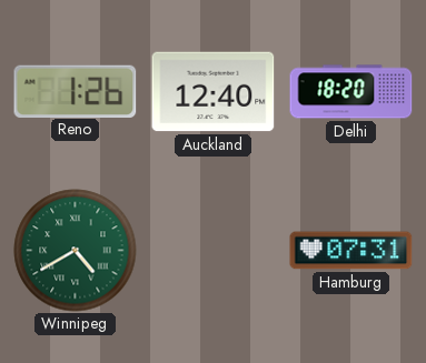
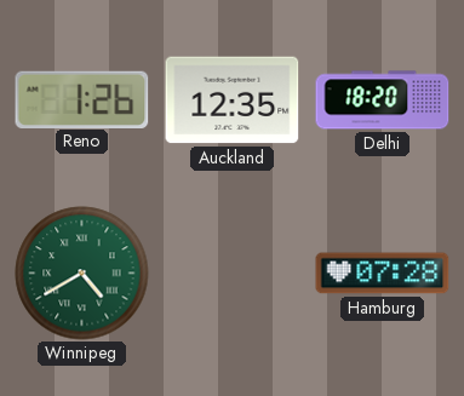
Auckland: 12:40 -> 12:35 (233, 101)
Hamburg: 07:31 -> 07:28 (383, 274)
